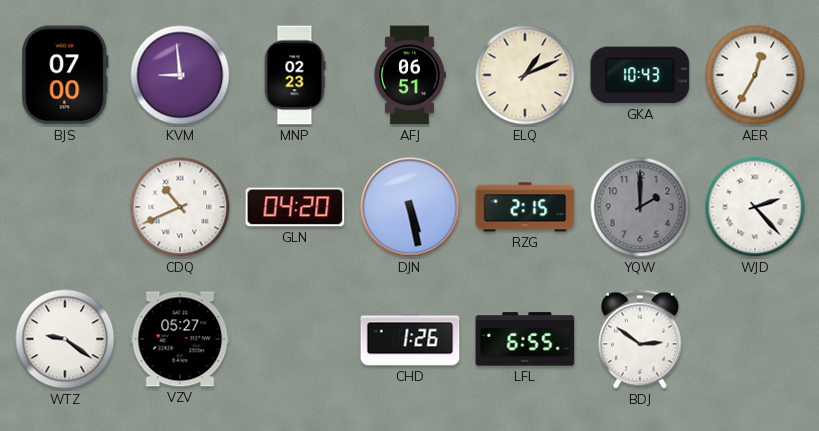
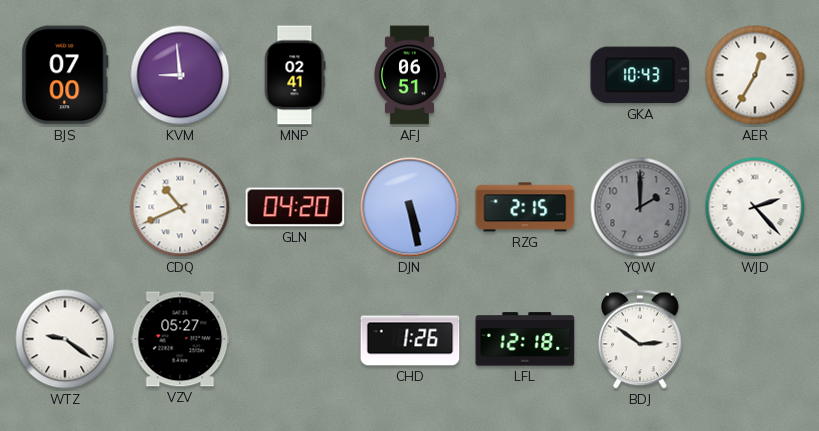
MNP: 02:23 -> 02:41 (295, 75)
ELQ: 1:11 -> none (525, 75)
LFL: 6:55 -> 12:18 (525, 339)
